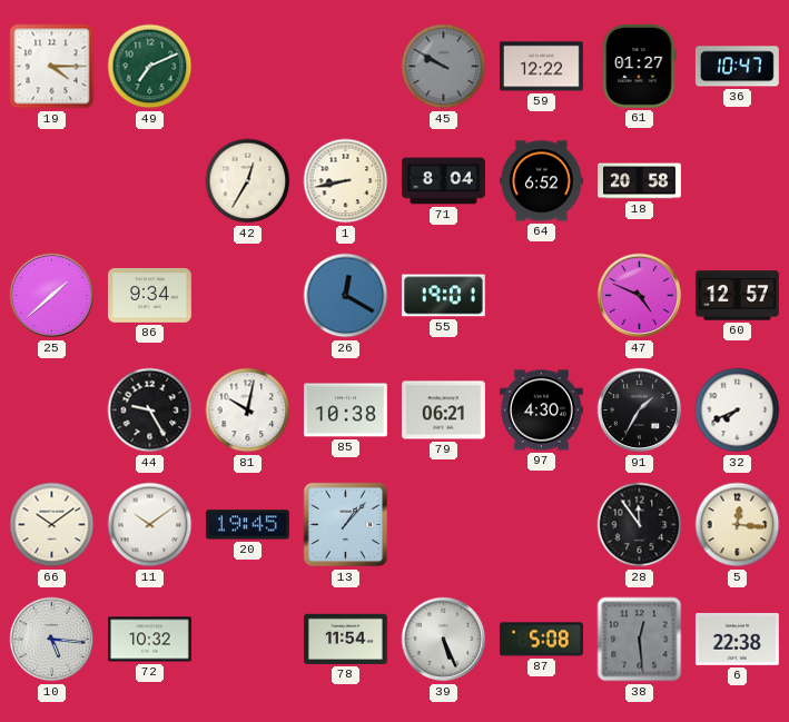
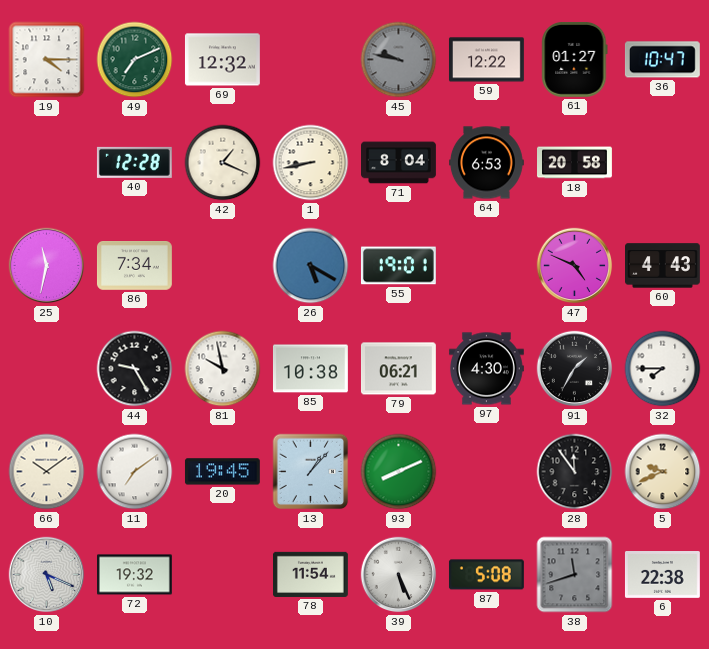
69: none -> 12:32 (222, 60)
45: 9:50 -> 9:47 (399, 60)
40: none -> 12:28 (134, 162)
42: 12:35 -> 1:19 (223, 163)
64: 6:52 -> 6:53 (487, 163)
25: 1:38 -> 11:32 (47, 266)
86: 9:34 -> 7:34 (134, 266)
26: 12:20 -> 5:20 (311, 266)
60: 12:57 -> 4:43 (663, 266)
81: 10:02 -> 9:58 (223, 369)
32: 7:41 -> 7:45 (663, 369)
11: 10:09 -> 7:09 (135, 472)
93: none -> 8:11 (399, 472)
5: 12:16 -> 9:41 (663, 472)
10: 5:16 -> 5:19 (47, 575)
72: 10:32 -> 19:32 (135, 575)
38: 12:29 -> 11:42 (575, 575)
